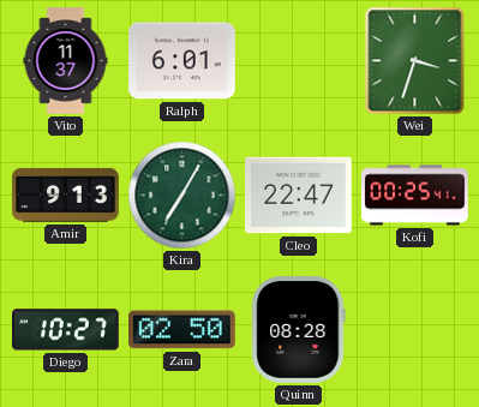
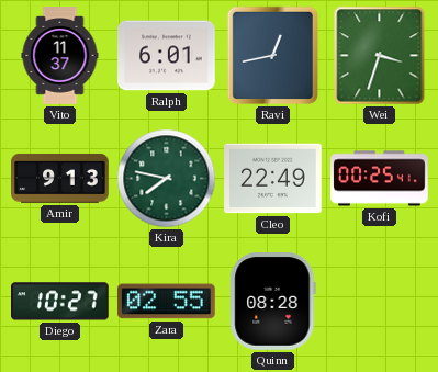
Ravi: none -> 12:43 (273, 56)
Kira: 7:05 -> 7:47 (167, 179)
Cleo: 22:47 -> 22:49 (273, 179)
Zara: 02:50 -> 02:55 (167, 302)
